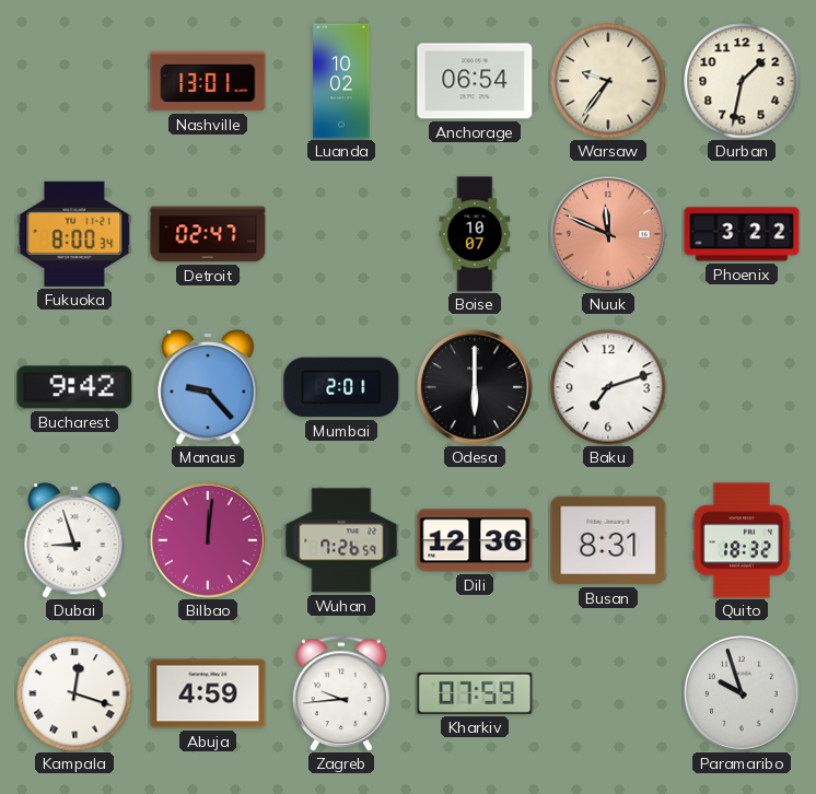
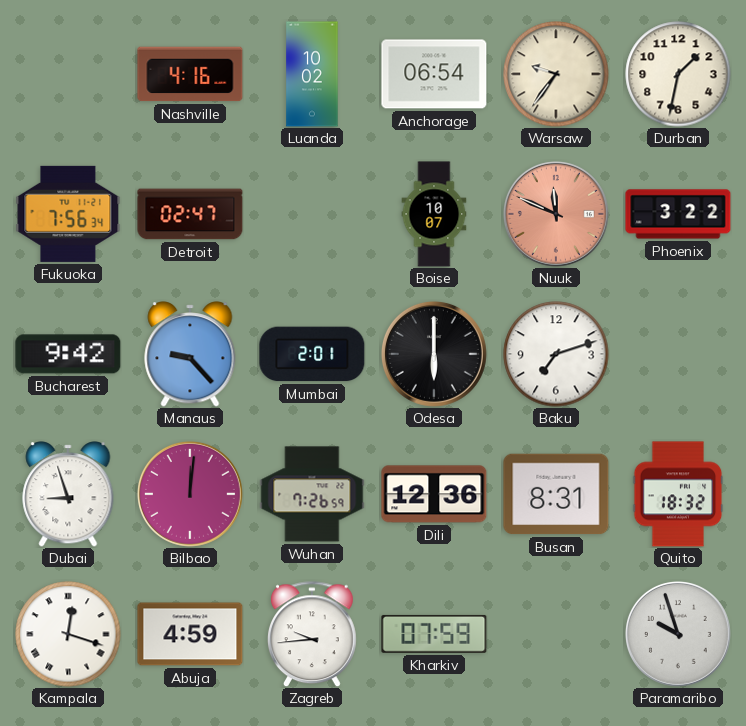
Nashville: 13:01 -> 4:16 (190, 74)
Fukuoka: 8:00 -> 7:56 (68, 214)
